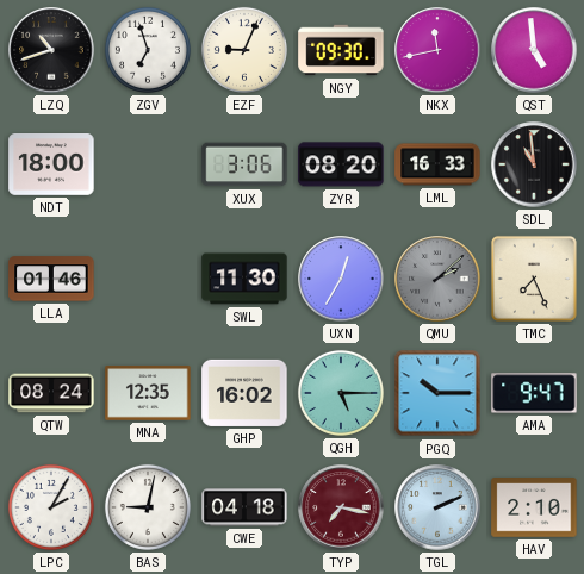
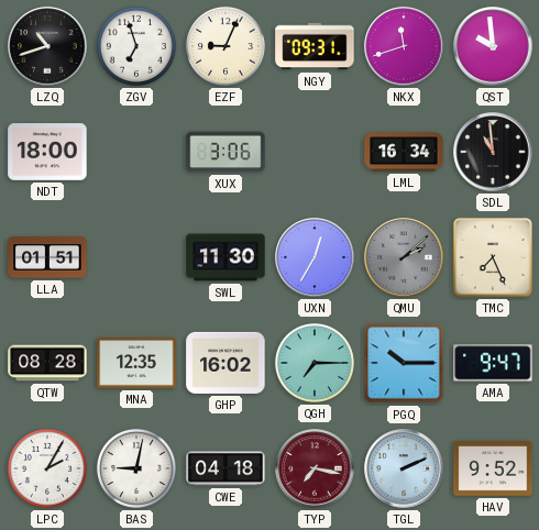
NGY: 09:30 -> 09:31 (315, 46)
NKX: 11:43 -> 11:42 (404, 46)
QST: 4:59 -> 9:59 (493, 46)
ZYR: 08:20 -> none (341, 164)
LML: 16:33 -> 16:34 (404, 152)
LLA: 01:46 -> 01:51 (47, 257)
QTW: 08:24 -> 08:28 (47, 363)
QGH: 5:15 -> 7:15 (315, 363)
HAV: 2:10 -> 9:52 (493, 468)
